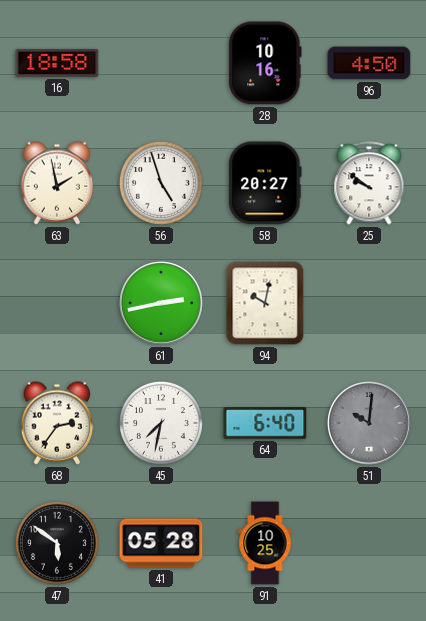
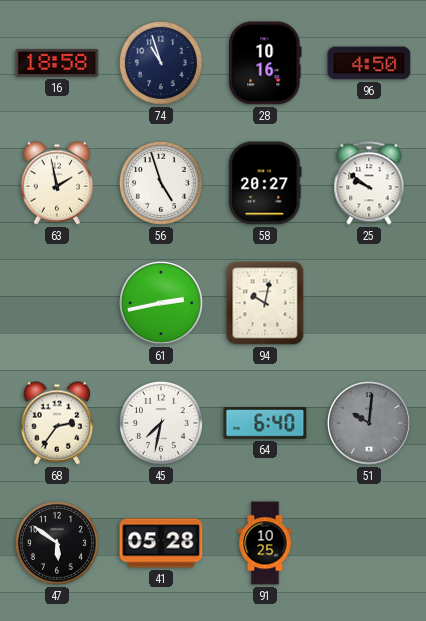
74: none -> 10:57 (161, 63)
